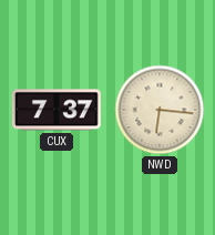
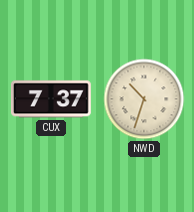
NWD: 6:16 -> 10:33 (144, 99)
